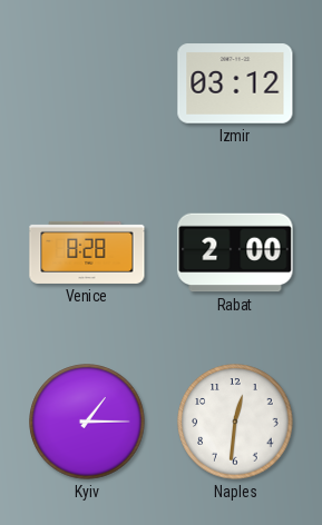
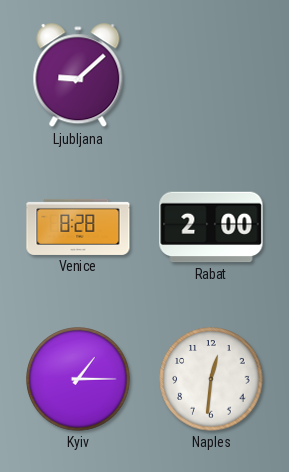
Ljubljana: none -> 9:08 (78, 76)
Izmir: 03:12 -> none (235, 83)
